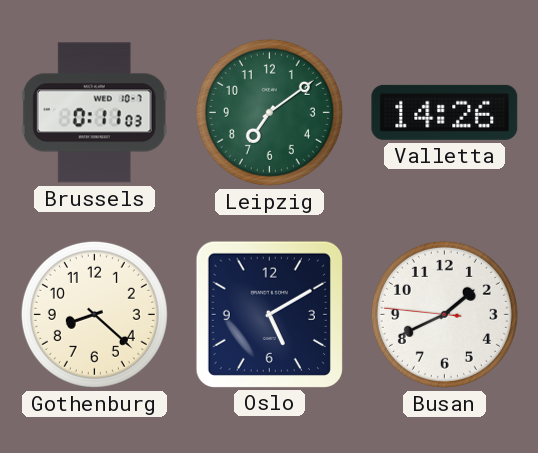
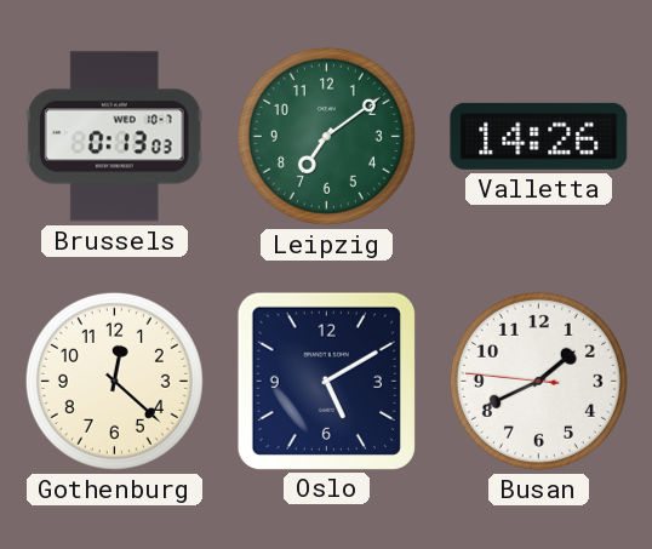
Brussels: 0:11 -> 0:13 (114, 137)
Gothenburg: 8:22 -> 12:22 (114, 381)
